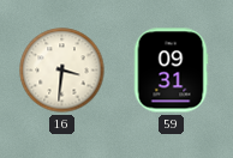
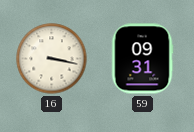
16: 3:31 -> 3:17 (52, 59)
